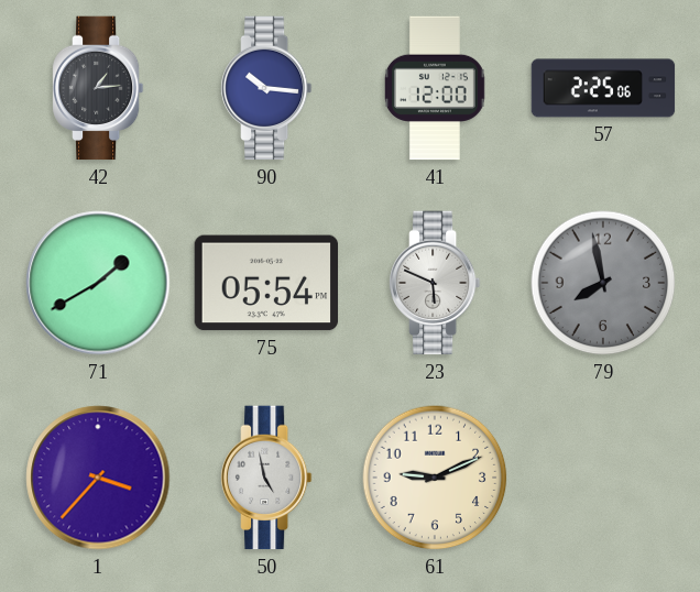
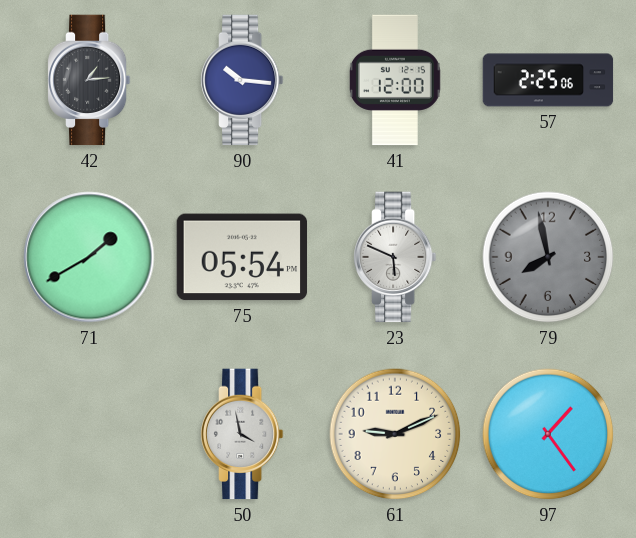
1: 3:37 -> none (98, 478)
50: 4:58 -> 3:58 (242, 434)
97: none -> 1:24 (548, 434)
